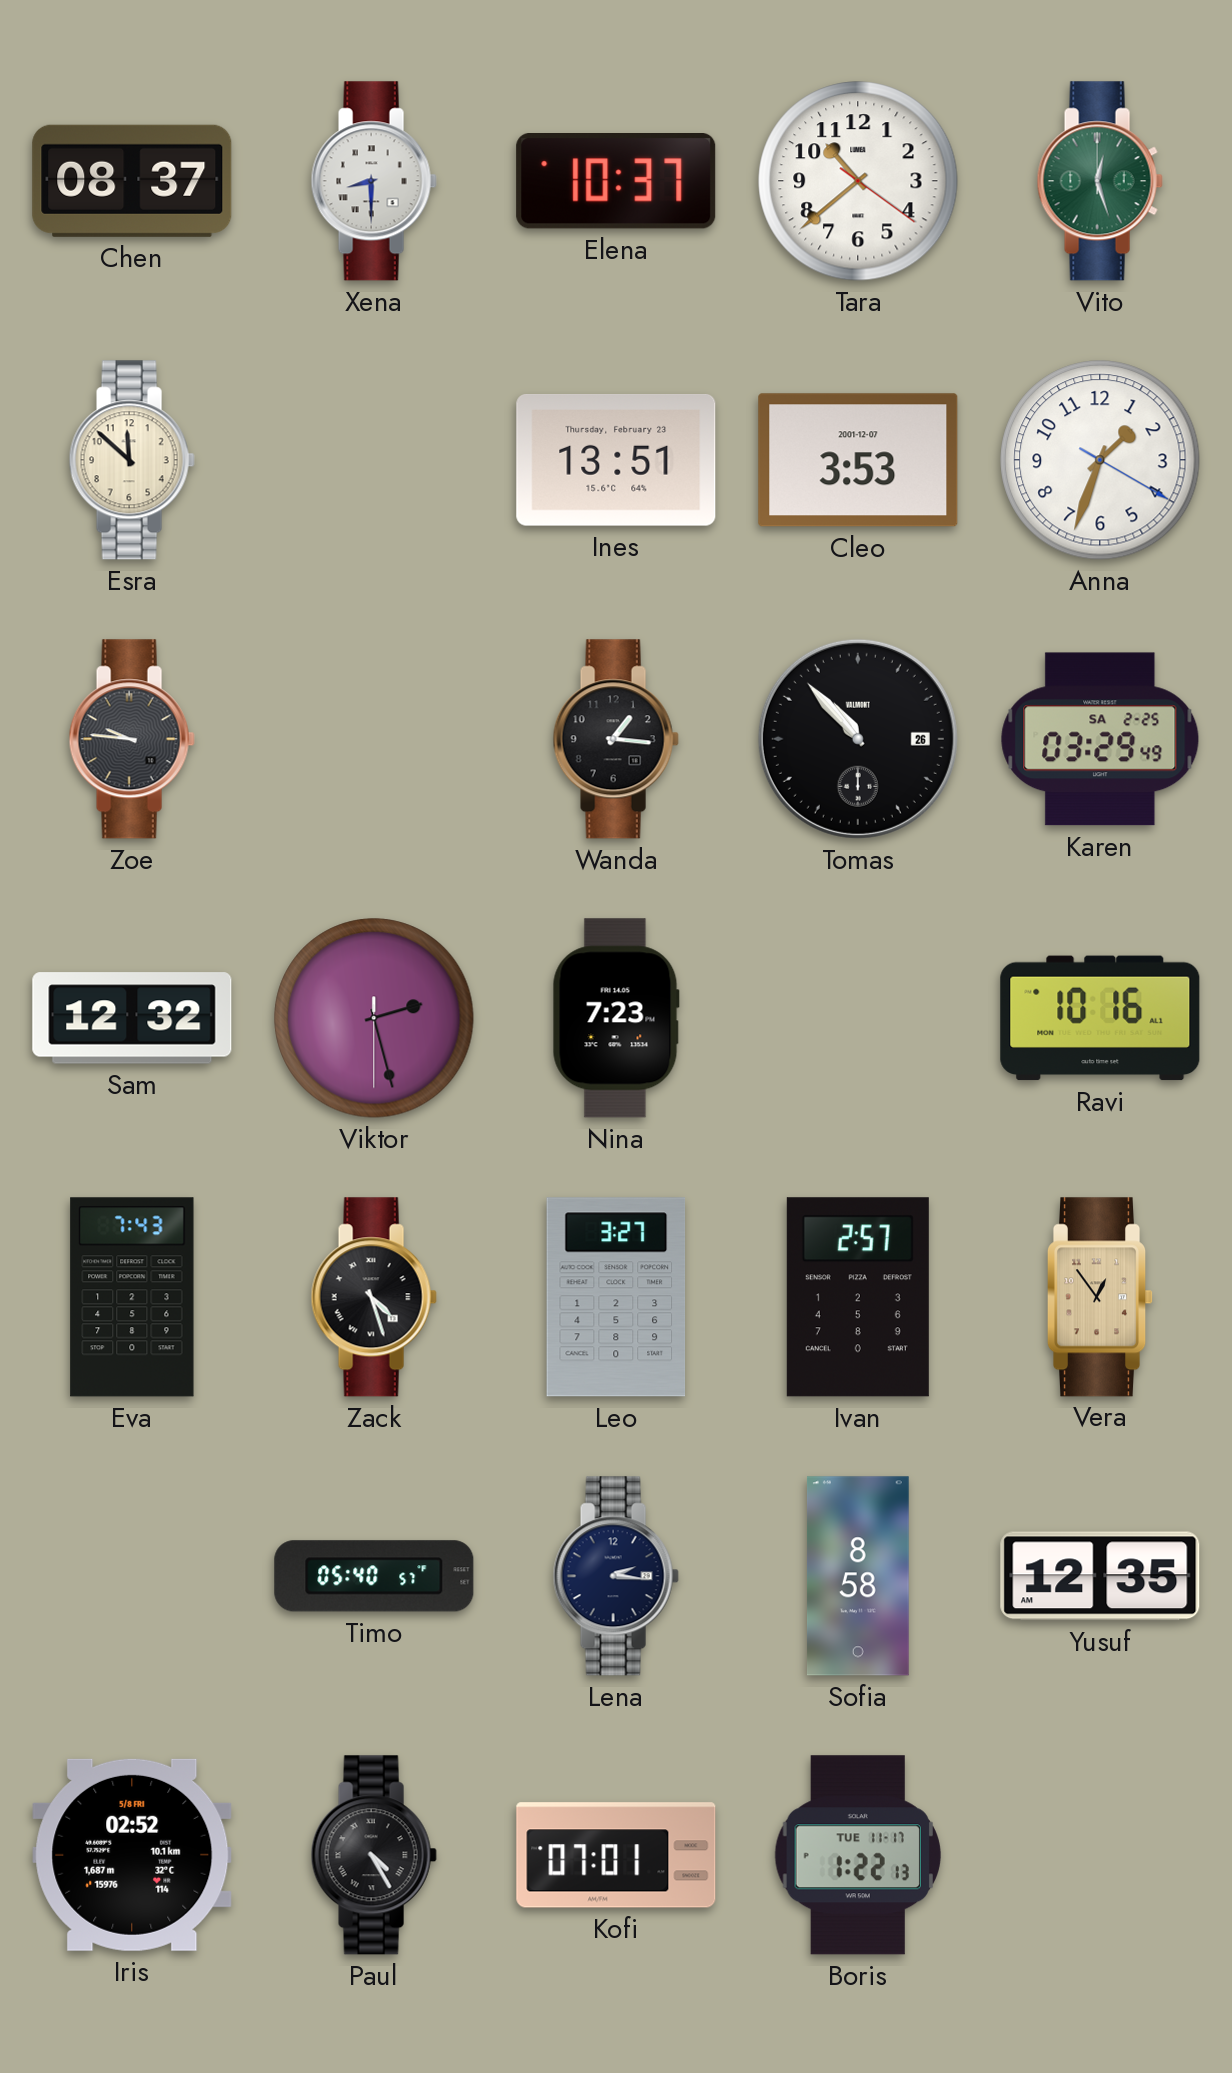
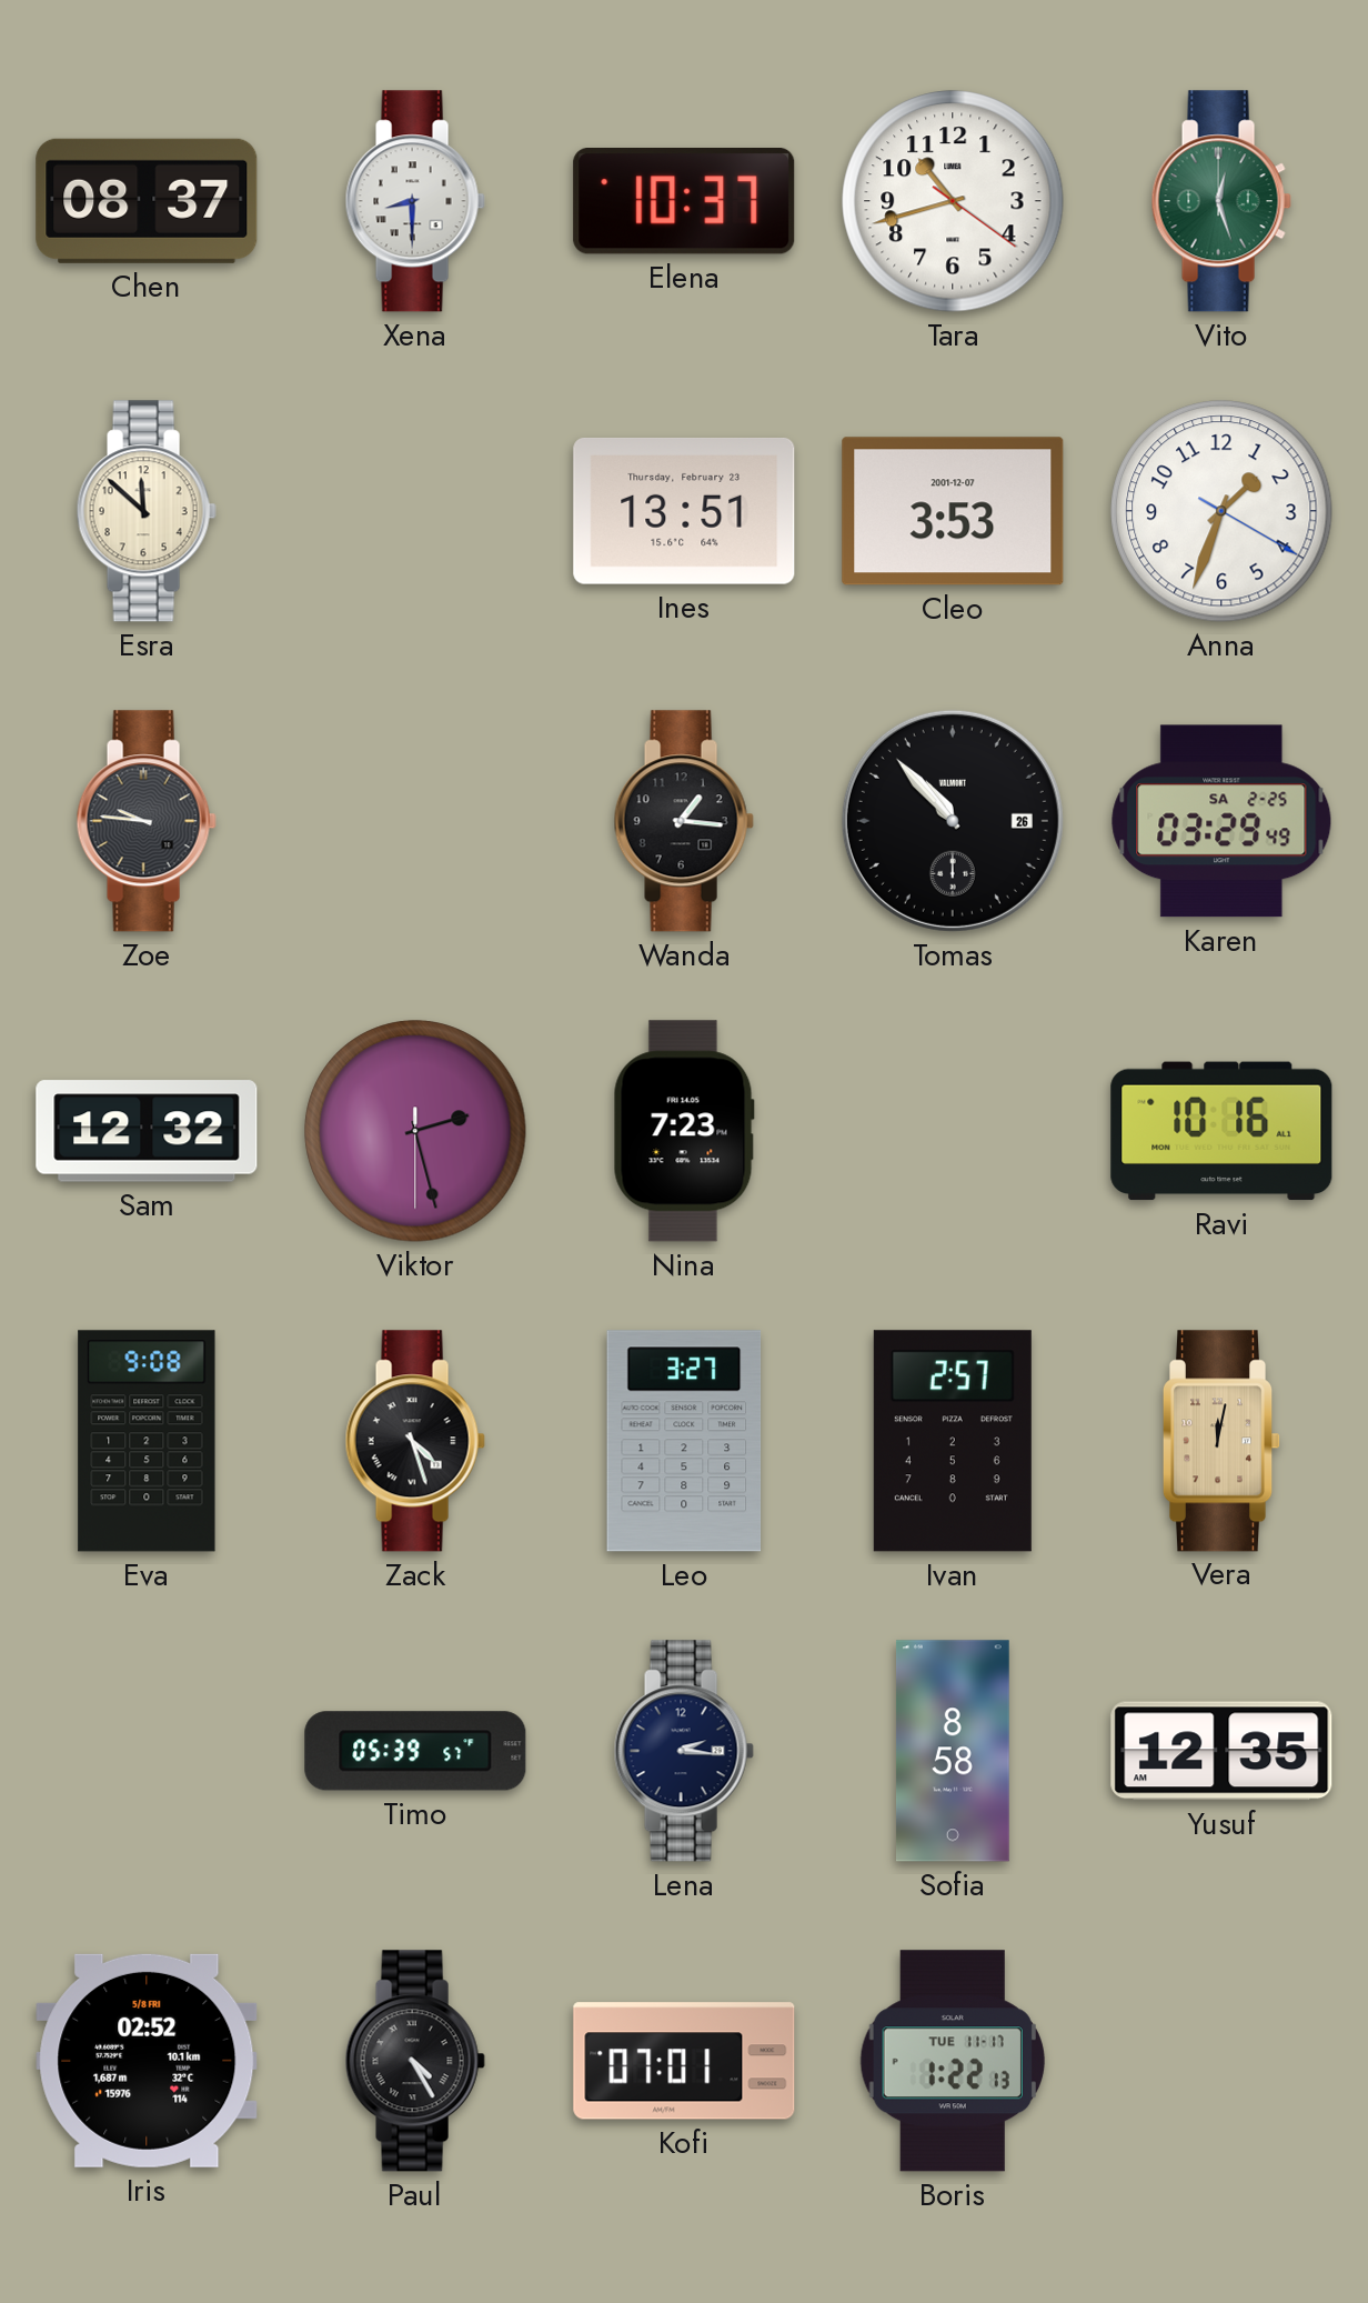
Tara: 10:38 -> 10:42 (953, 201)
Eva: 7:43 -> 9:08 (147, 1441)
Vera: 12:54 -> 12:02 (1221, 1441)
Timo: 05:40 -> 05:39 (415, 1751)
